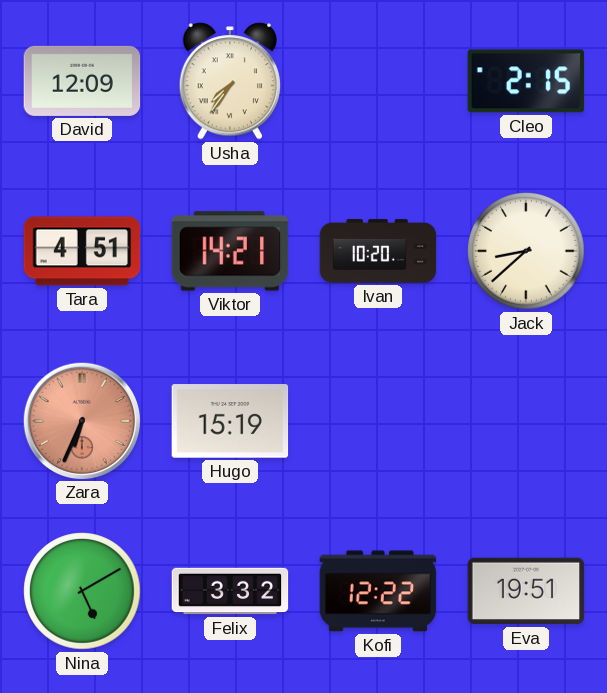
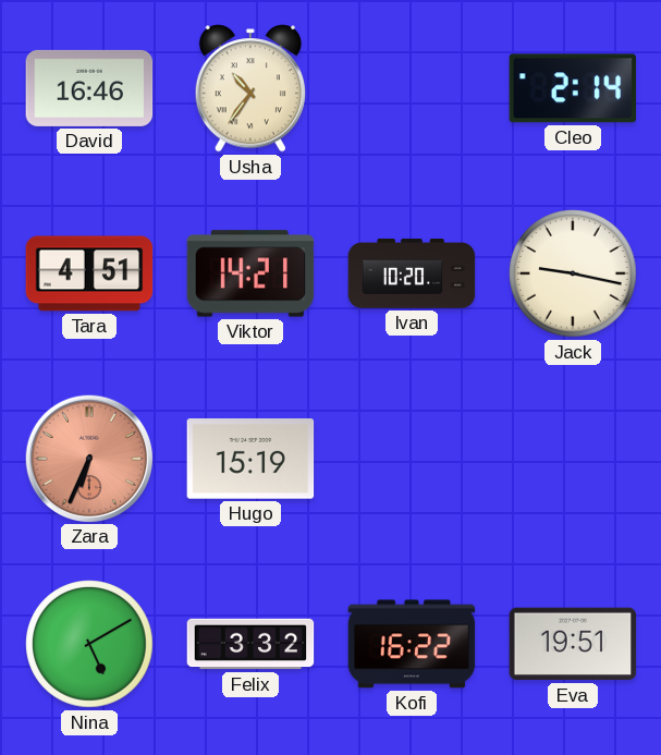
David: 12:09 -> 16:46 (89, 88)
Usha: 7:36 -> 10:36 (249, 88)
Cleo: 2:15 -> 2:14 (573, 88)
Jack: 8:38 -> 9:17 (573, 273)
Kofi: 12:22 -> 16:22 (412, 644)
